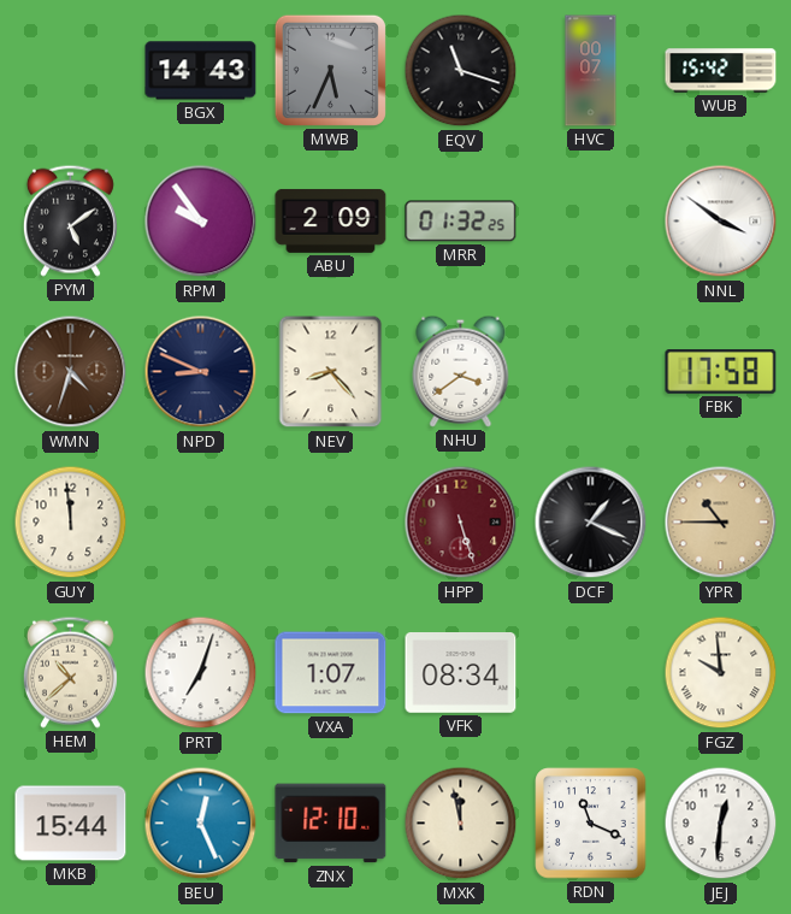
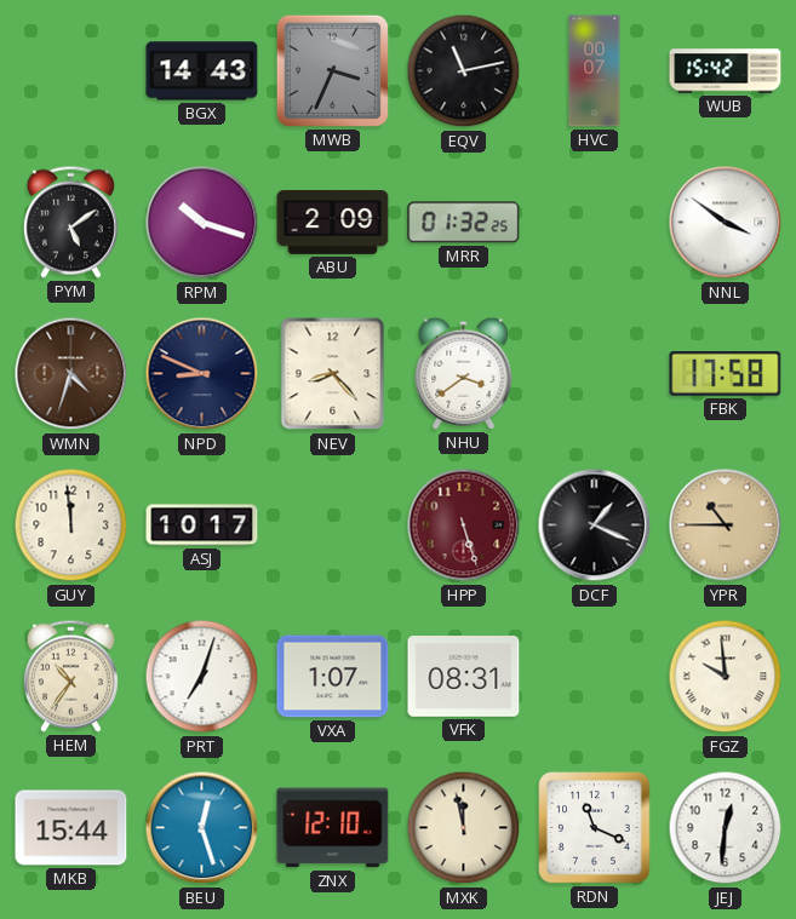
MWB: 5:34 -> 3:34 (332, 70)
EQV: 11:18 -> 11:13 (464, 71)
RPM: 9:54 -> 10:18 (202, 223)
ASJ: none -> 10:17 (202, 525)
HEM: 10:38 -> 10:36 (70, 676)
VFK: 08:34 -> 08:31 (464, 677)
BEU: 12:26 -> 12:27 (202, 828)
